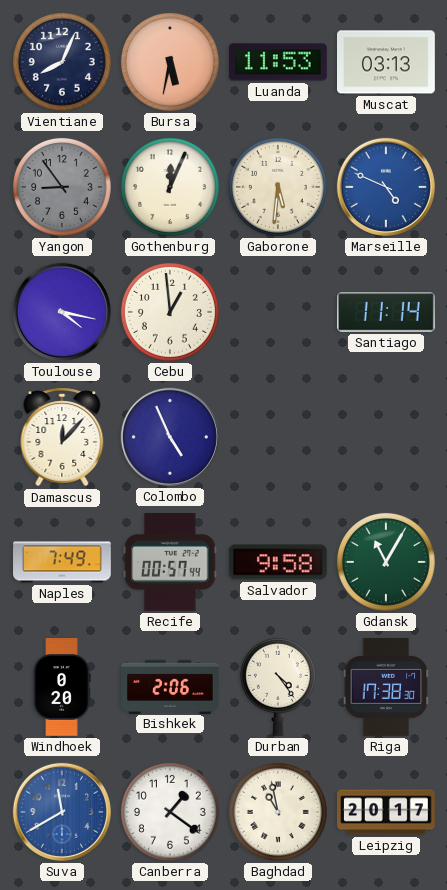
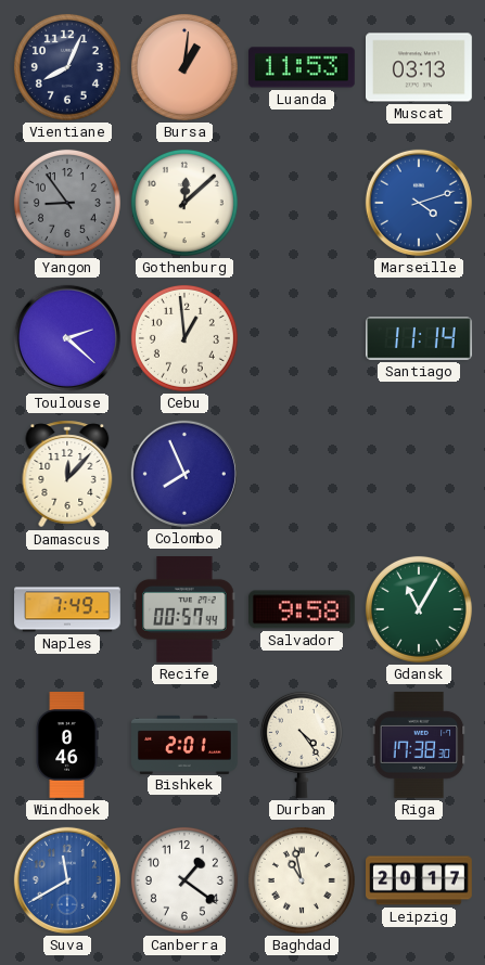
Bursa: 5:32 -> 1:01 (184, 67)
Gothenburg: 12:04 -> 12:08 (184, 203)
Gaborone: 5:31 -> none (278, 187)
Marseille: 4:49 -> 4:12 (419, 203)
Toulouse: 4:17 -> 2:22 (67, 338)
Colombo: 4:56 -> 7:56 (184, 474)
Windhoek: 0:20 -> 0:46 (67, 746)
Bishkek: 2:06 -> 2:01 (186, 744)
